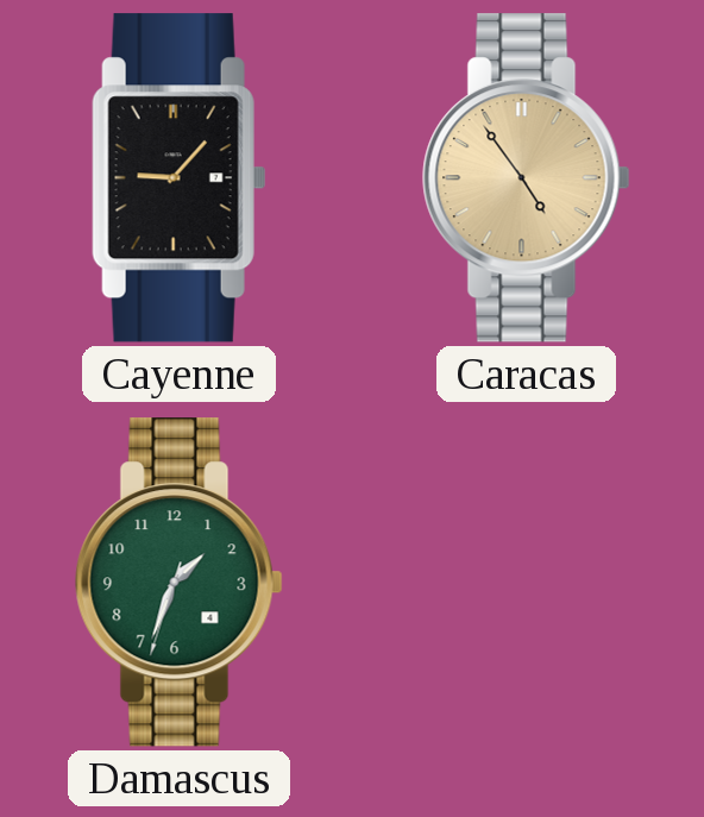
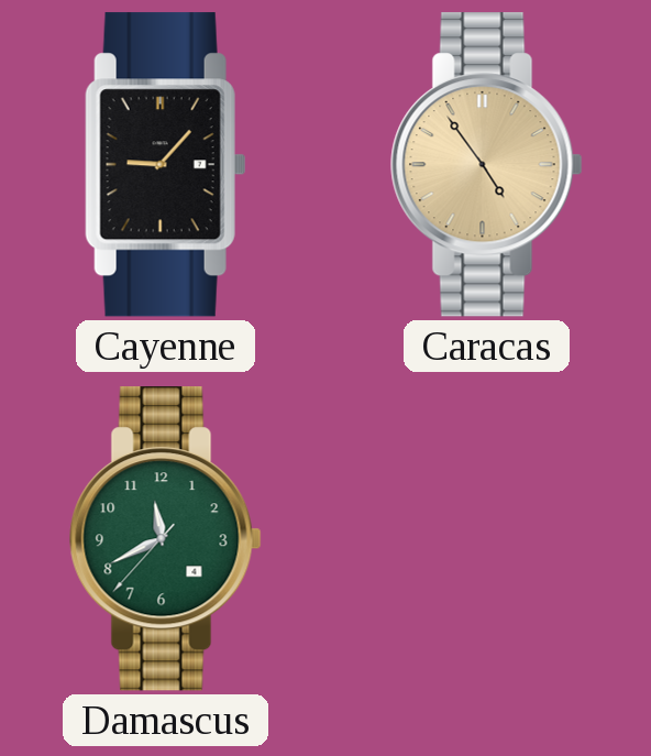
Damascus: 1:33 -> 11:40 (165, 539)
